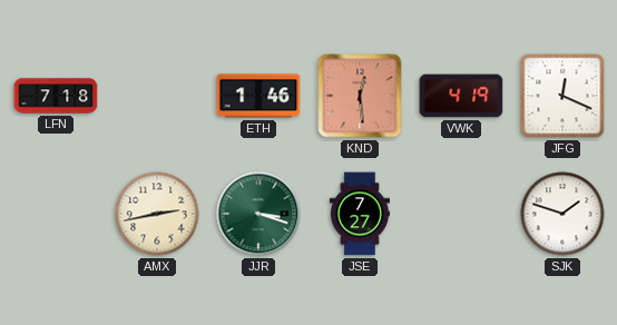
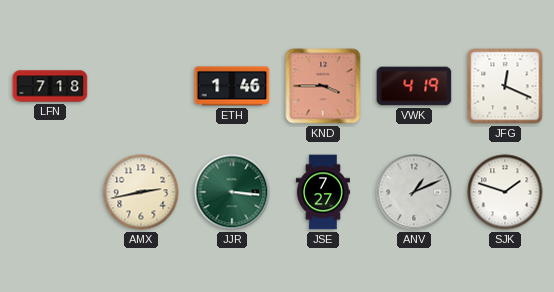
KND: 12:29 -> 3:45 (323, 86)
JJR: 3:18 -> 3:16 (232, 192)
ANV: none -> 1:11 (414, 192)
